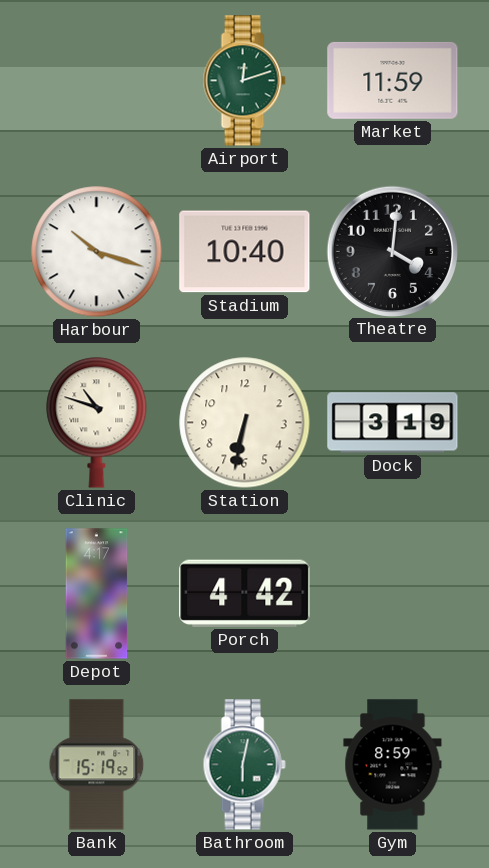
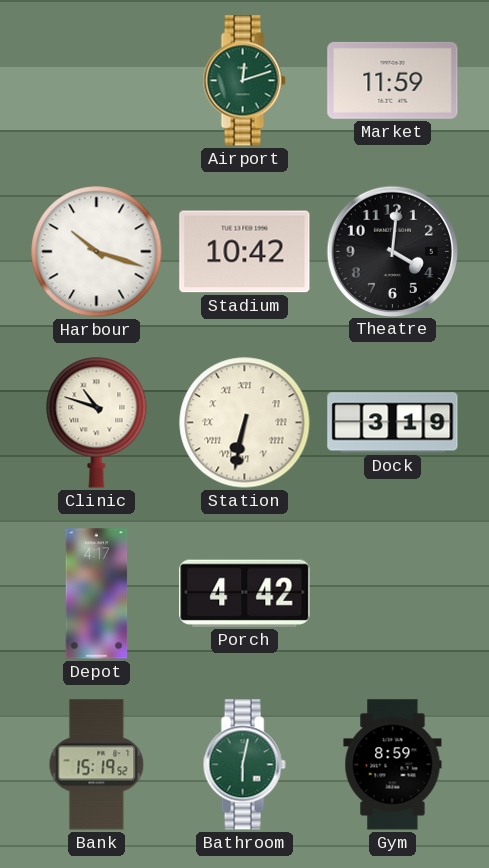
Stadium: 10:40 -> 10:42 (245, 252)
Station numerals: Arabic -> Roman (245, 423)
